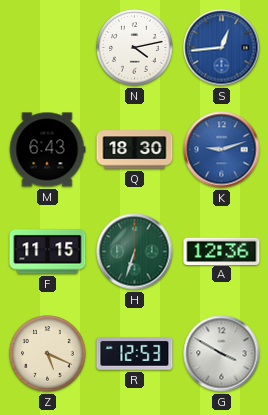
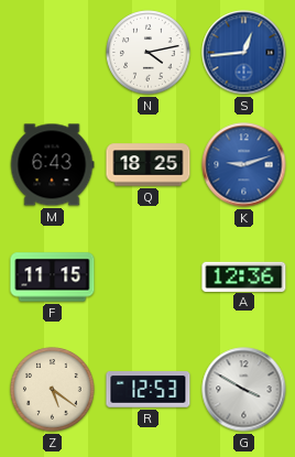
Q: 18:30 -> 18:25 (149, 165)
H: 6:33 -> none (135, 252)
Z: 5:19 -> 5:21 (53, 390)
